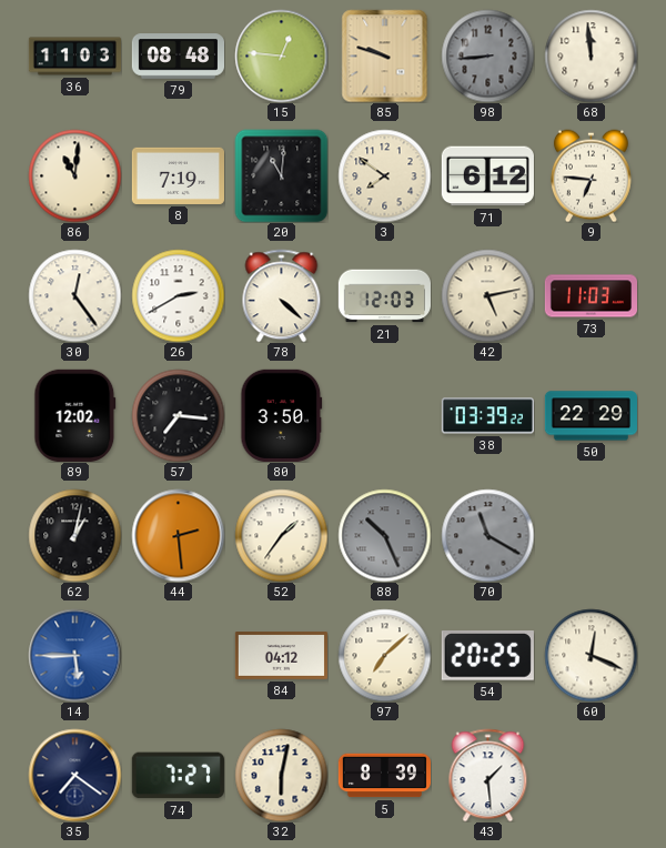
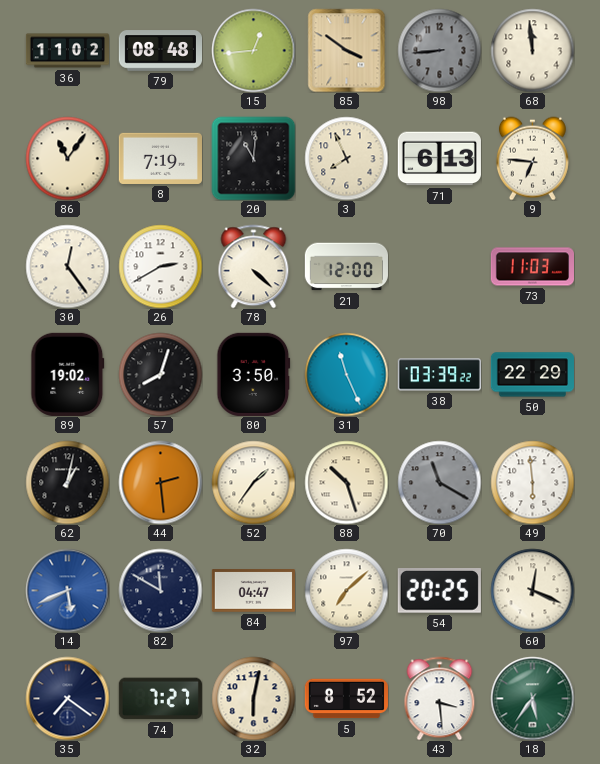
36: 11:03 -> 11:02 (67, 51)
15: 12:46 -> 12:44 (253, 50)
85: 9:48 -> 3:51 (347, 50)
86: 11:01 -> 11:06 (67, 158)
3: 7:51 -> 7:56 (346, 158)
71: 6:12 -> 6:13 (439, 159)
21: 12:03 -> 12:00 (346, 267)
42: 5:13 -> none (487, 295)
89: 12:02 -> 19:02 (68, 374)
57: 7:16 -> 8:03 (160, 374)
31: none -> 11:26 (346, 374)
88: 10:26 -> 10:27 (346, 482)
88 dial: grey -> cream (346, 482)
49: none -> 5:59 (532, 482)
14: 5:45 -> 5:41 (67, 590)
82: none -> 11:50 (160, 590)
84: 04:12 -> 04:47 (253, 591)
5: 8:39 -> 8:52 (346, 699)
43: 1:29 -> 3:29 (440, 698)
18: none -> 5:36 (532, 698)
